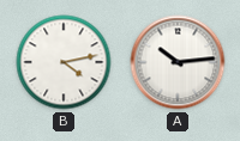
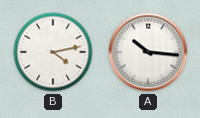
A: 10:14 -> 10:16 (148, 52)
